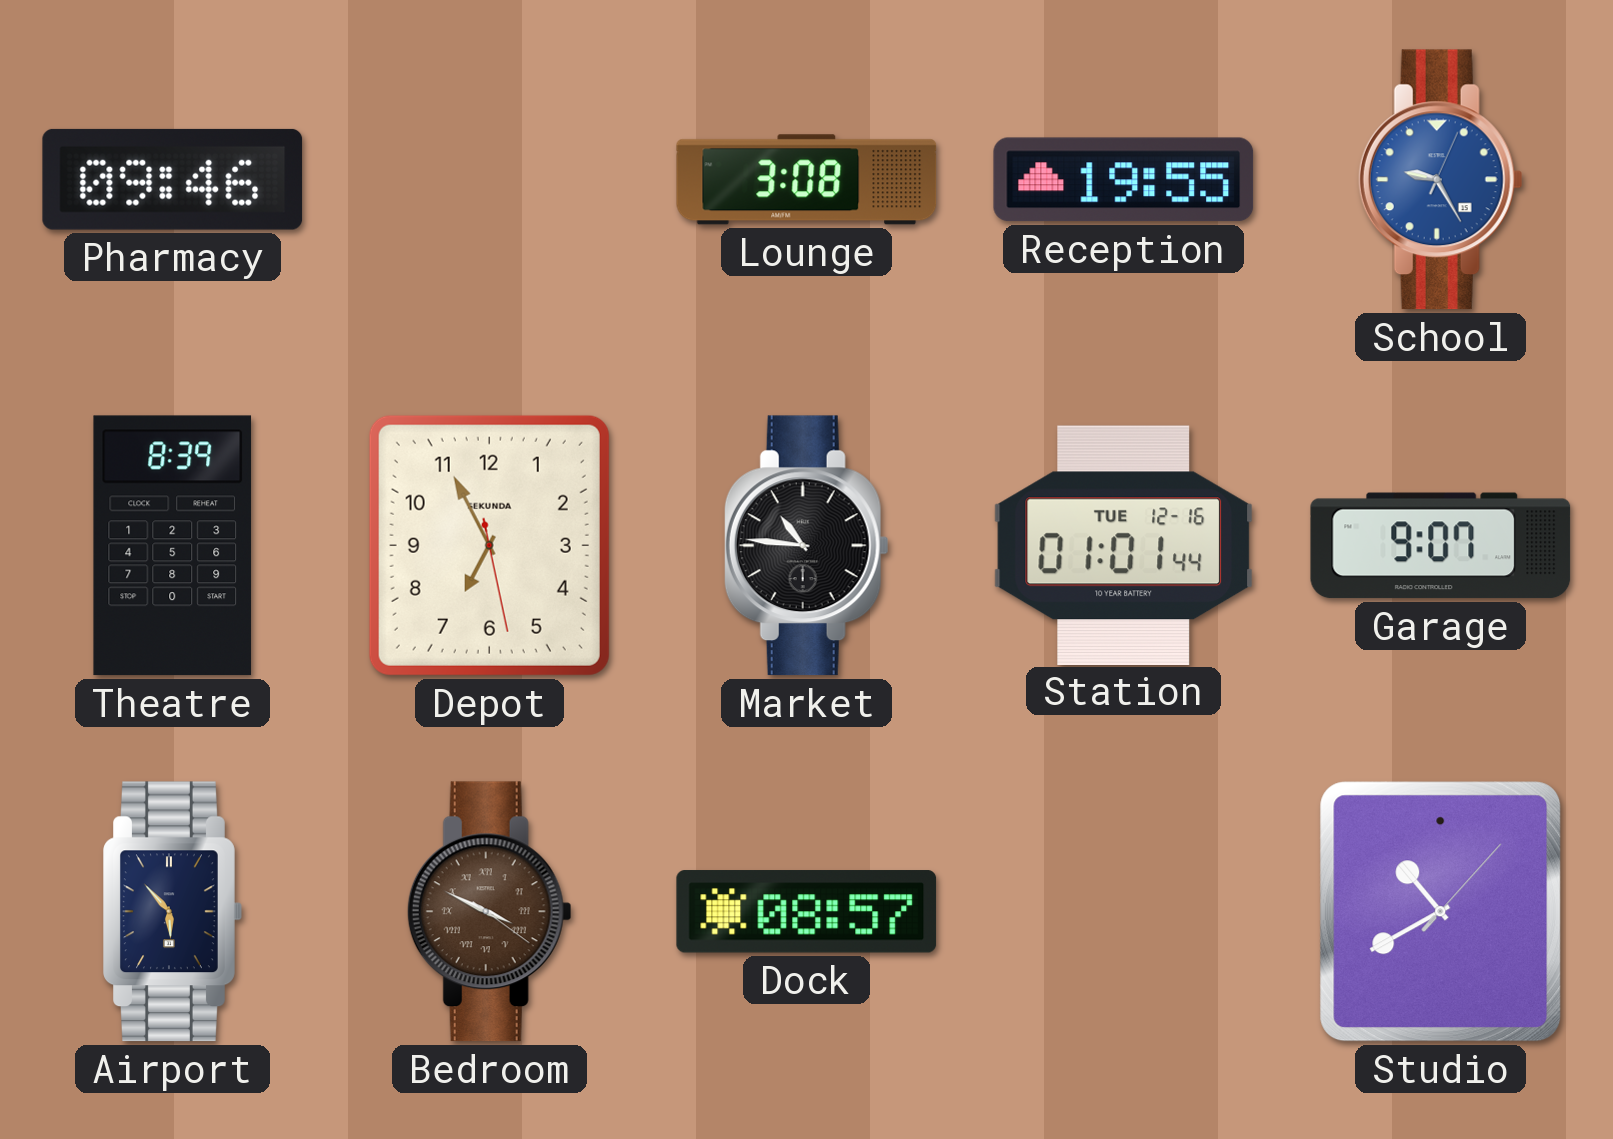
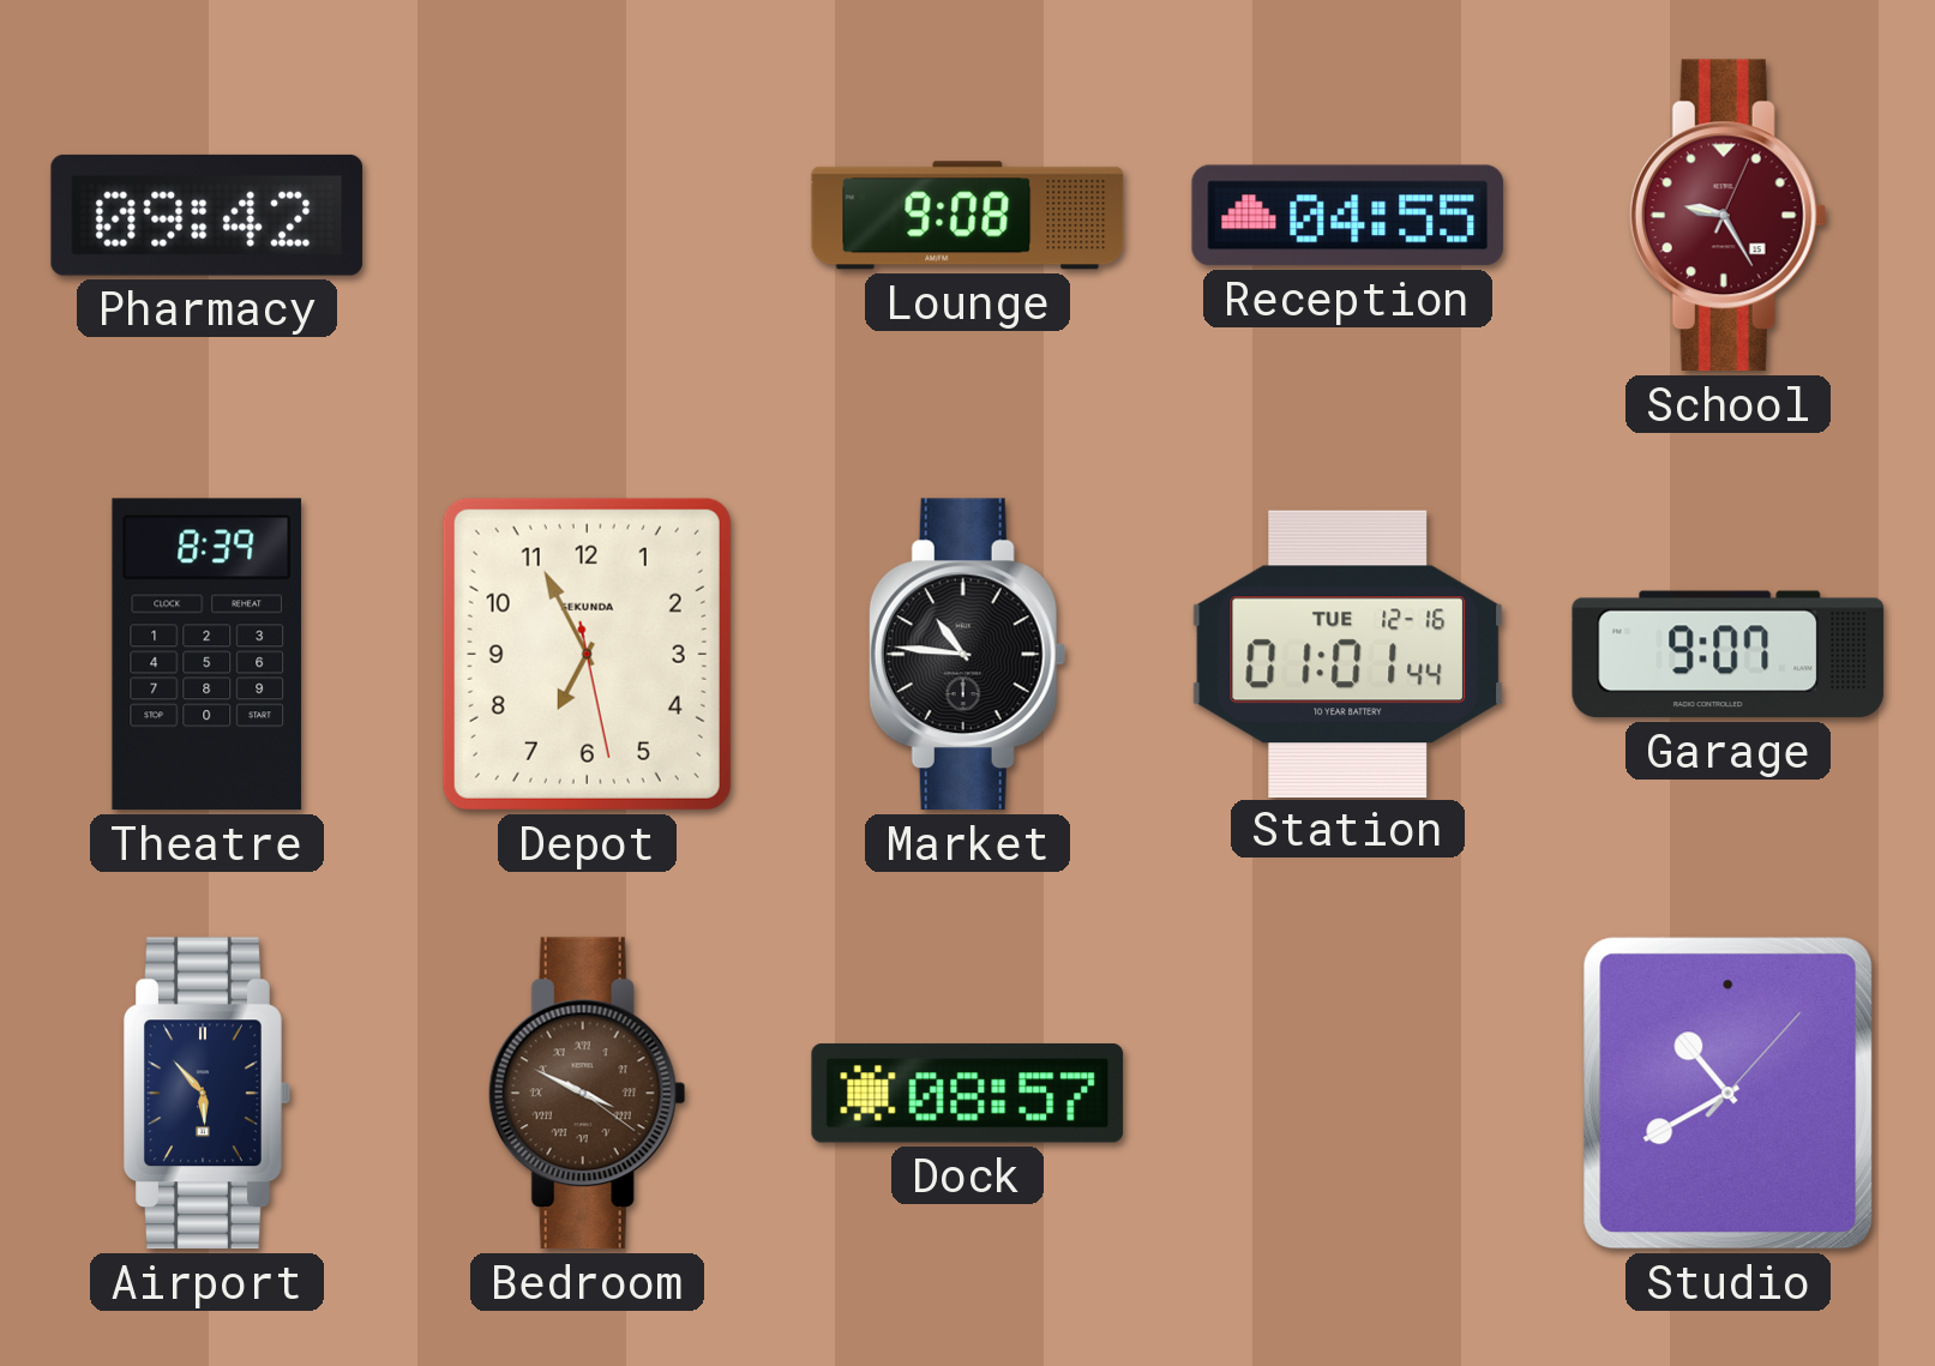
Pharmacy: 09:46 -> 09:42 (208, 215)
Lounge: 3:08 -> 9:08 (968, 216)
Reception: 19:55 -> 04:55 (1348, 216)
School dial: blue -> burgundy (1727, 216)
